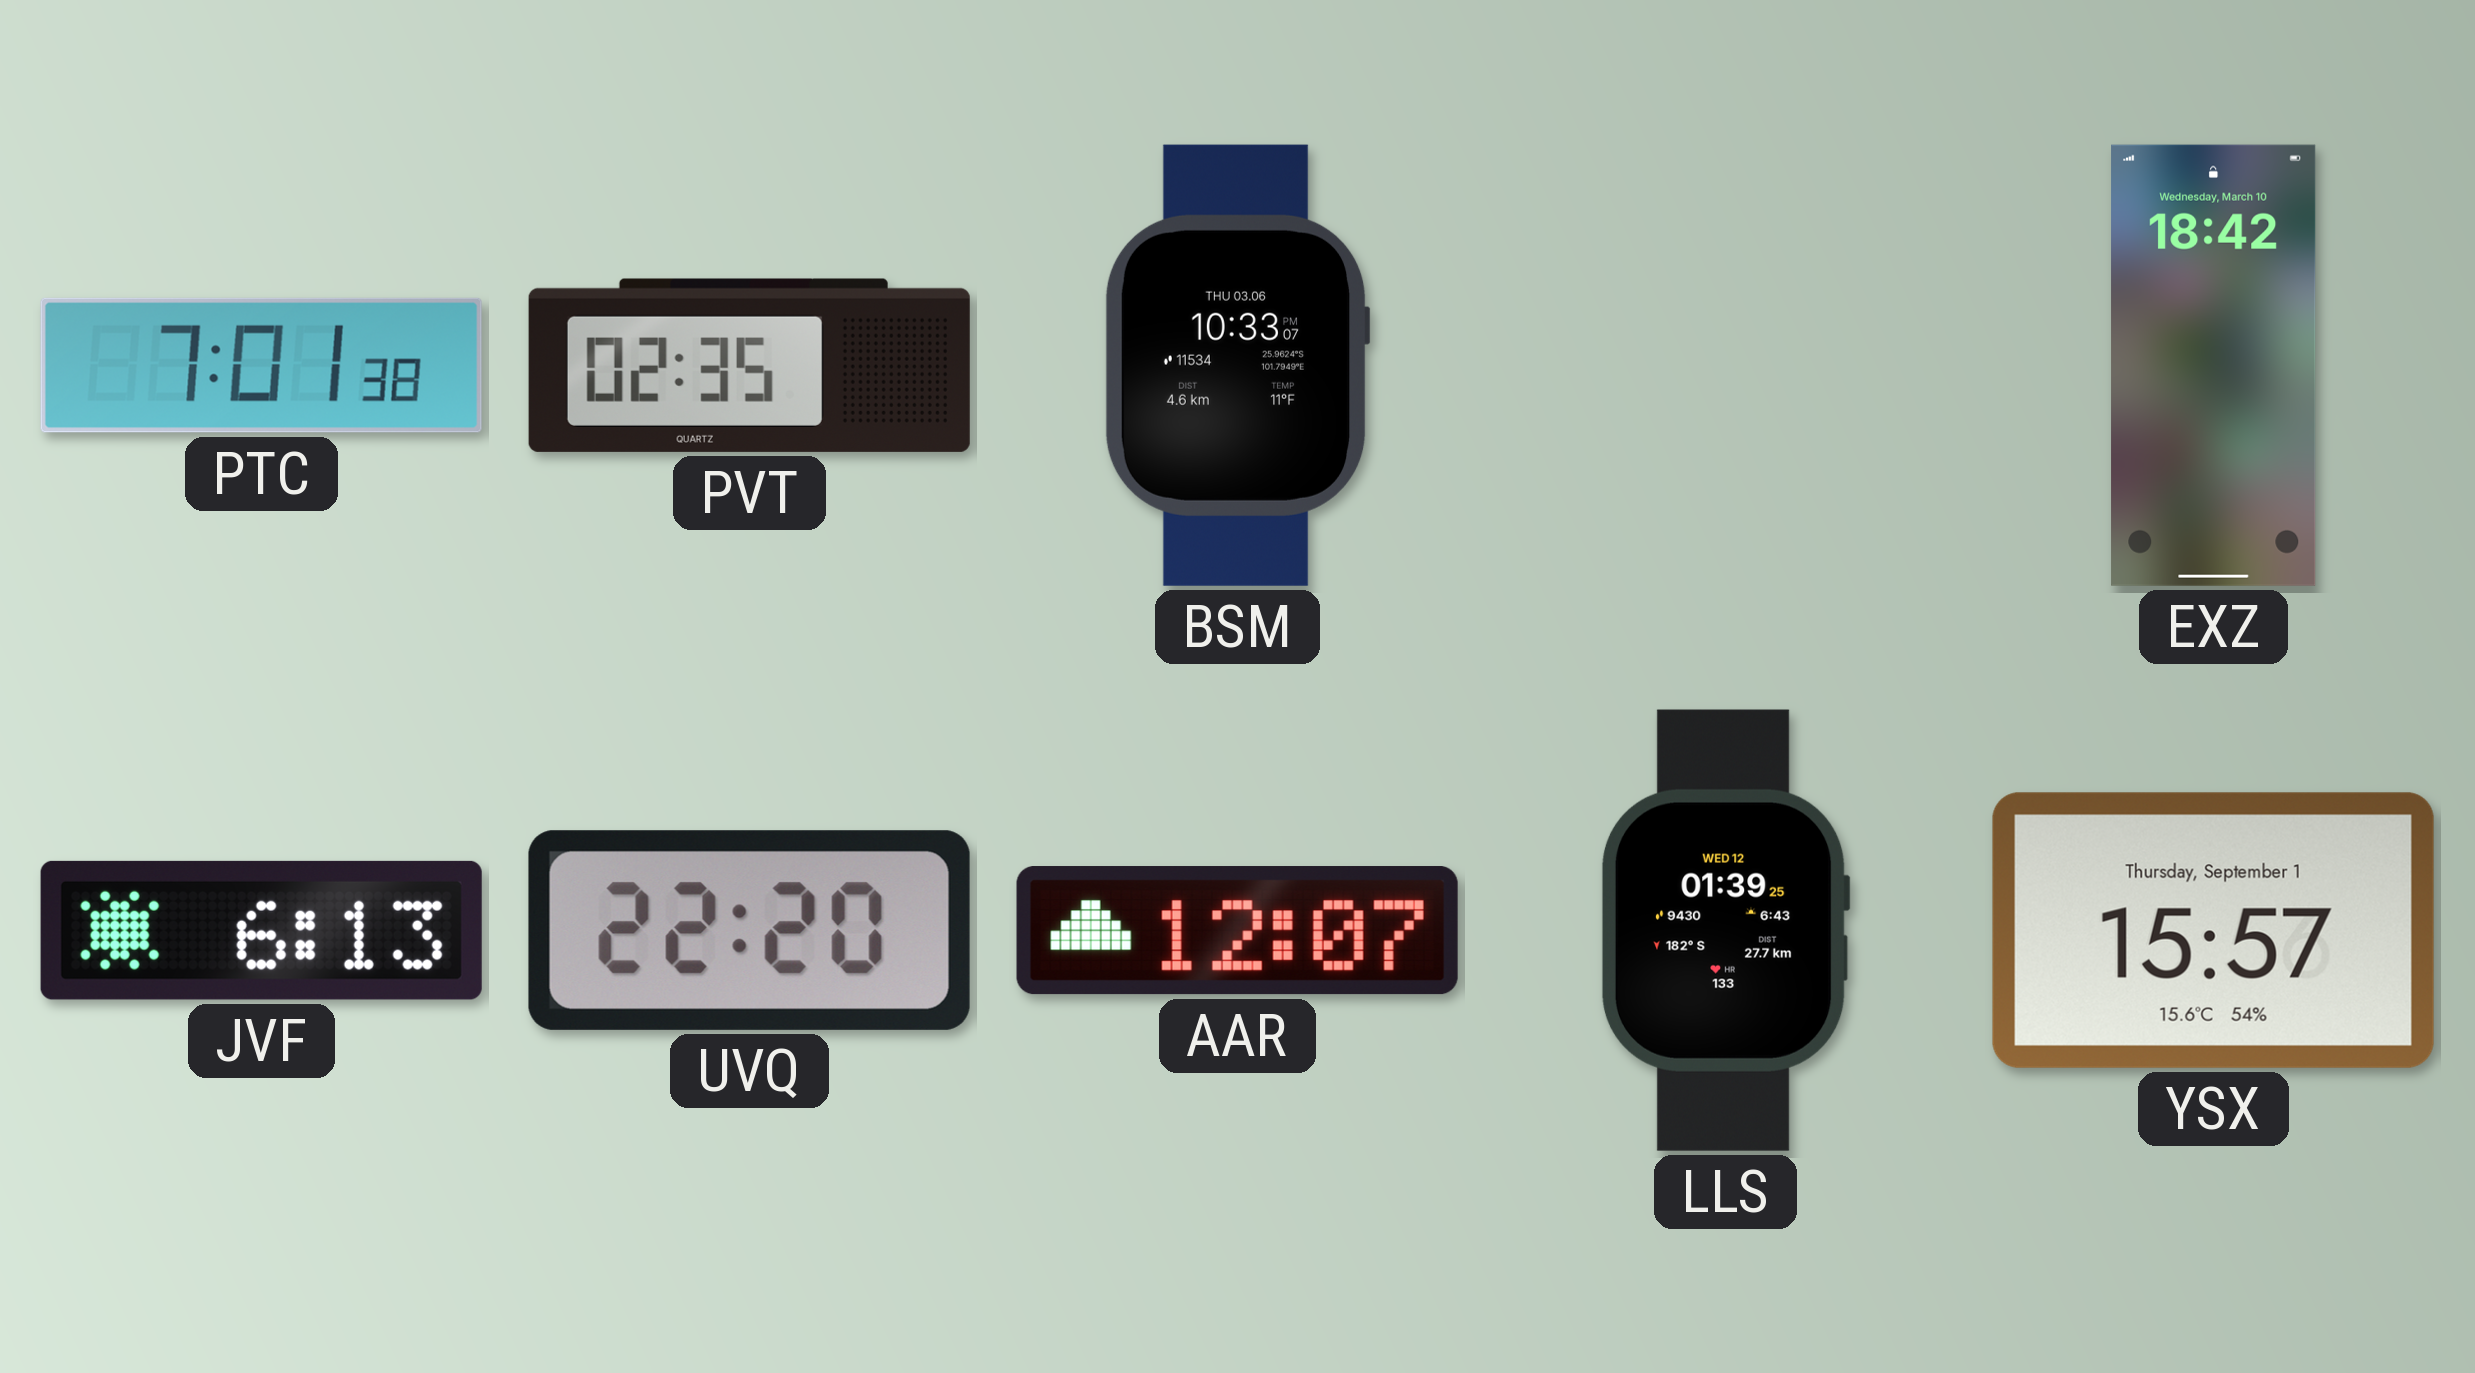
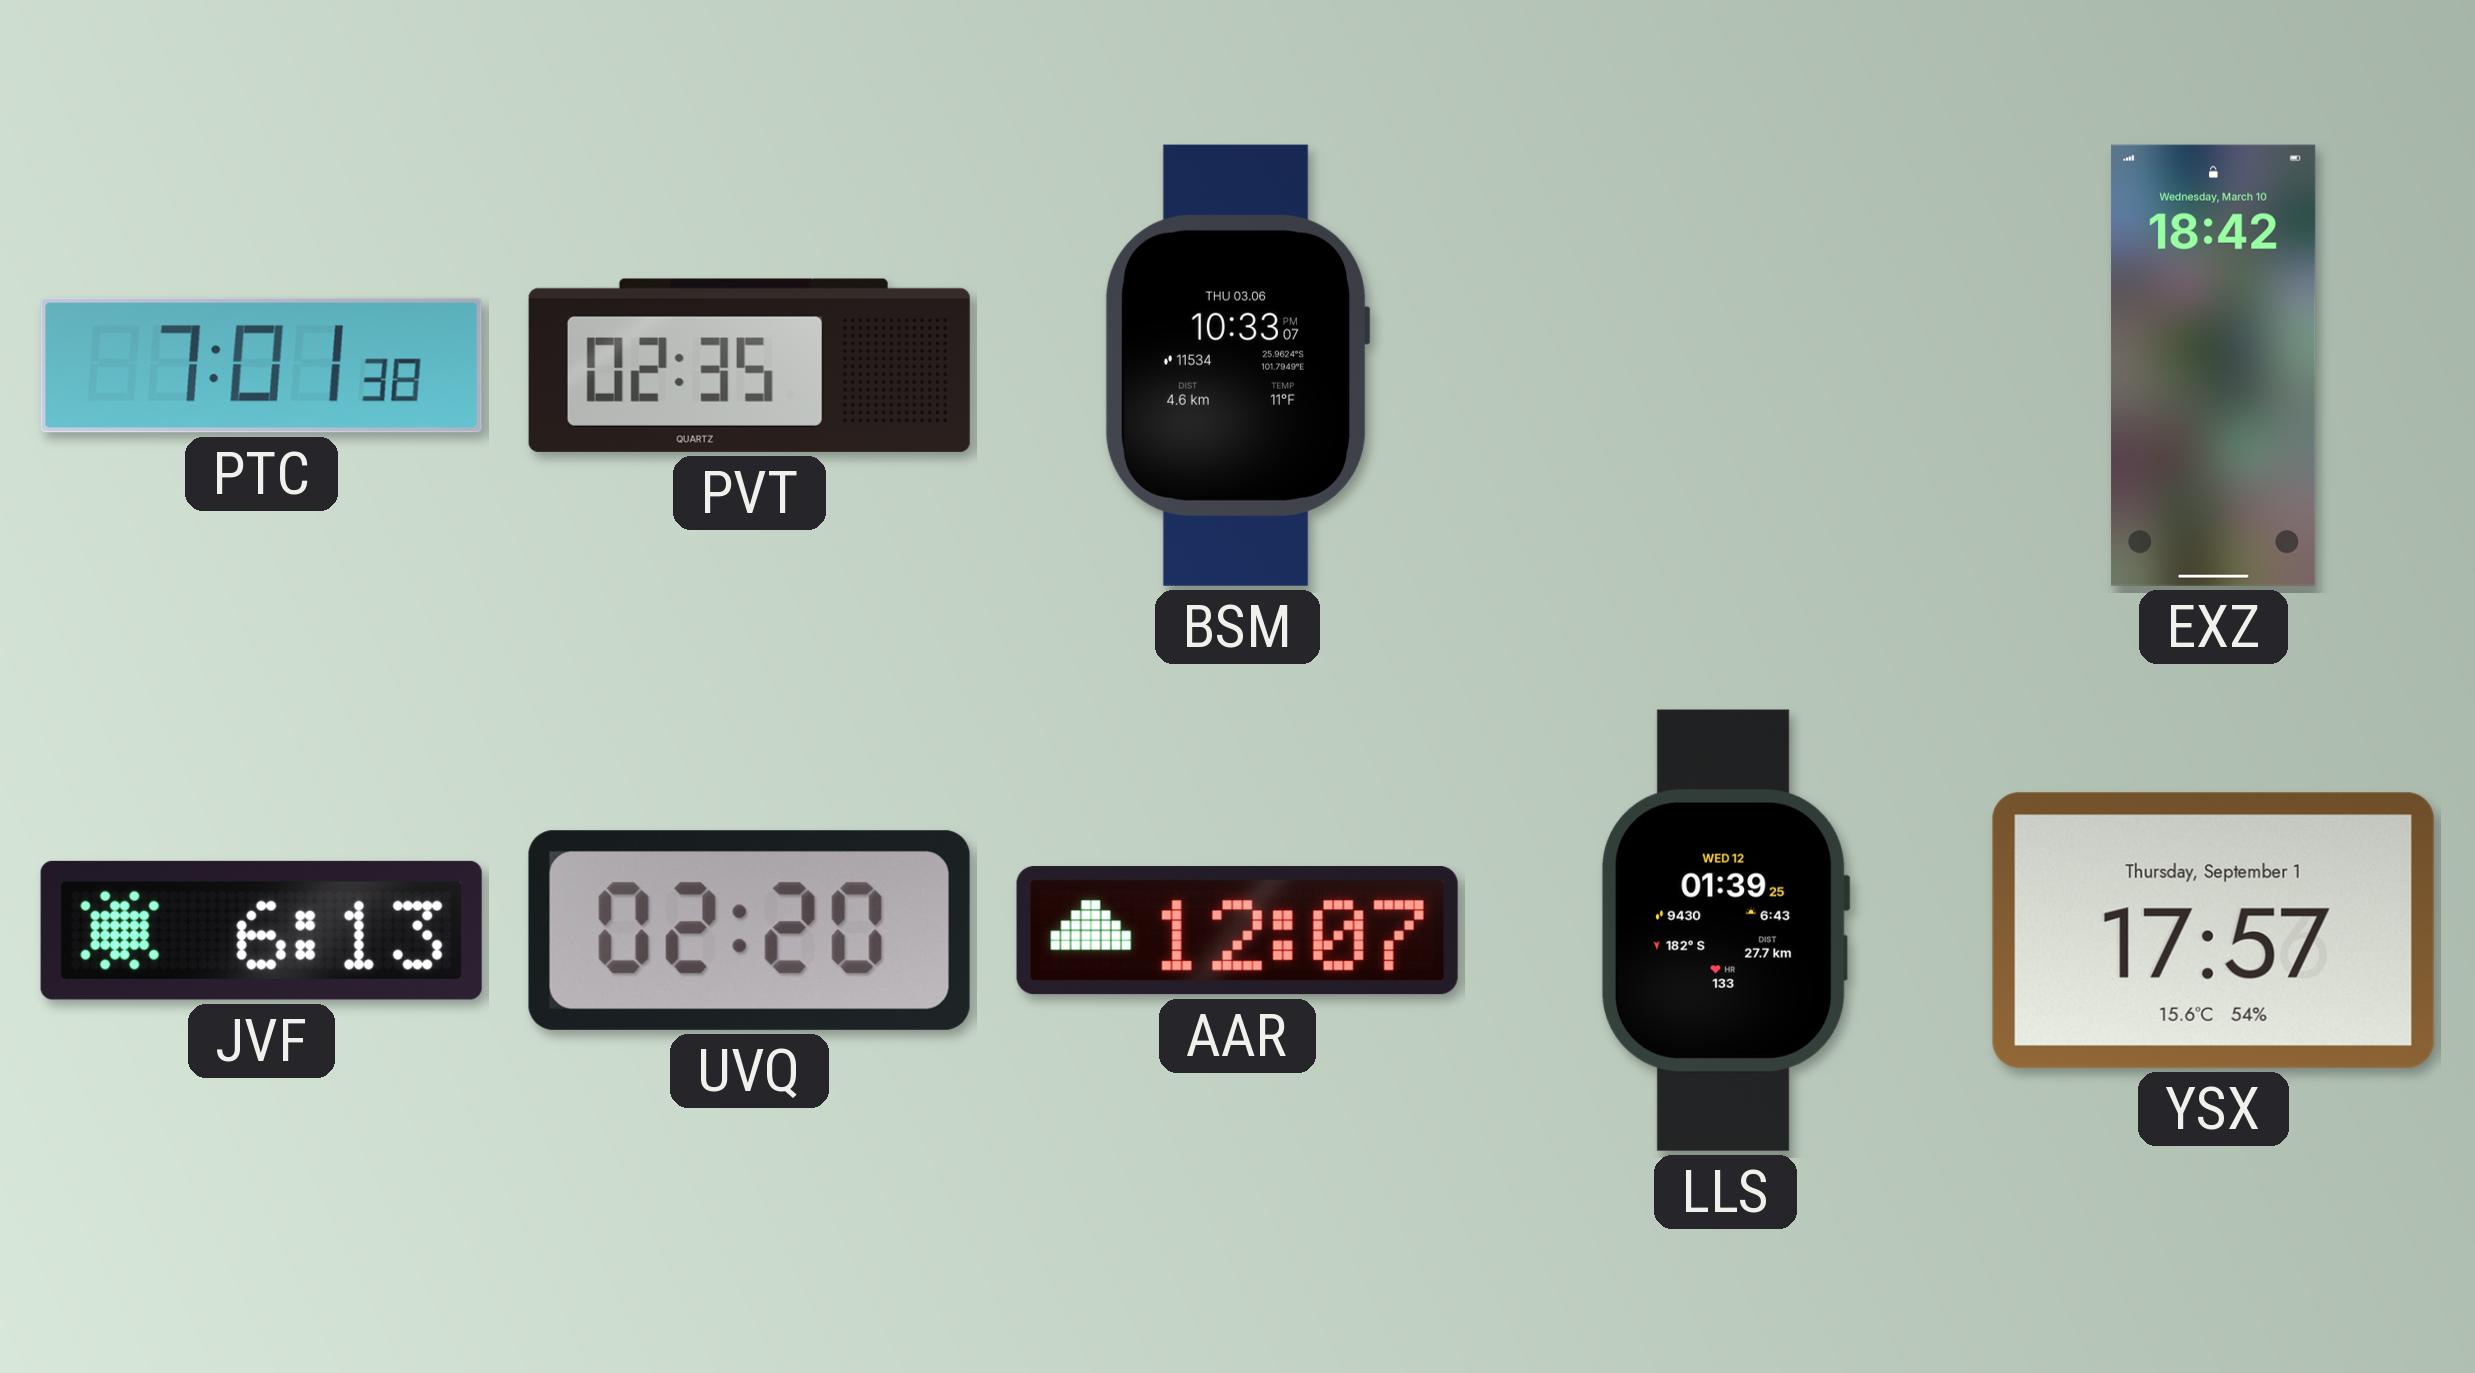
UVQ: 22:20 -> 02:20 (749, 930)
YSX: 15:57 -> 17:57 (2213, 930)
